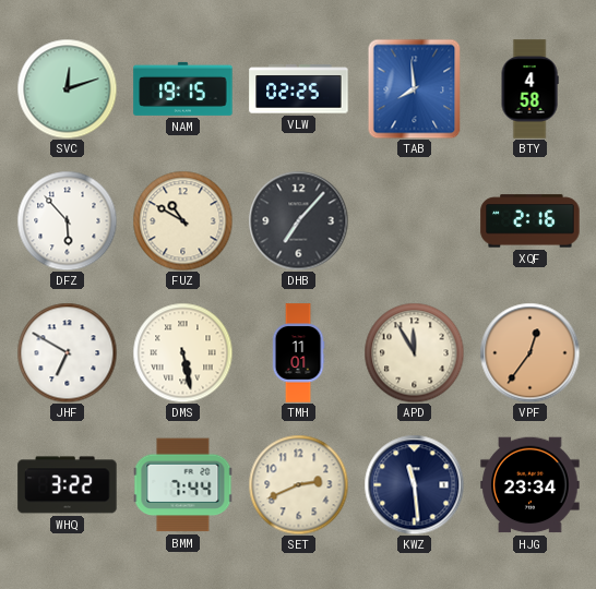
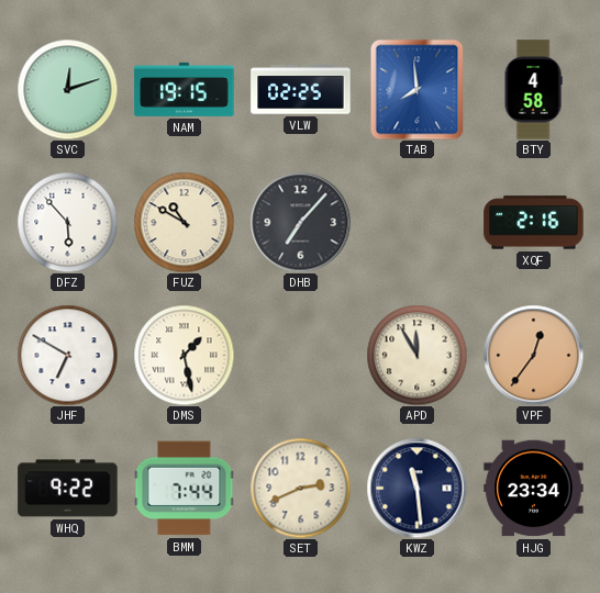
DMS: 5:28 -> 1:28 (184, 355)
TMH: 11:01 -> none (298, 353)
WHQ: 3:22 -> 9:22 (68, 489)
